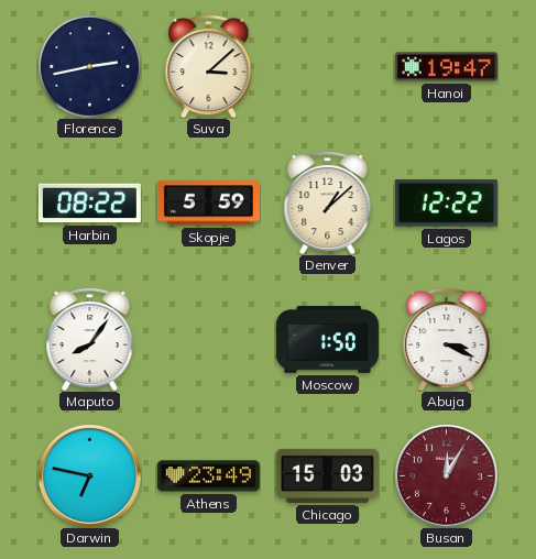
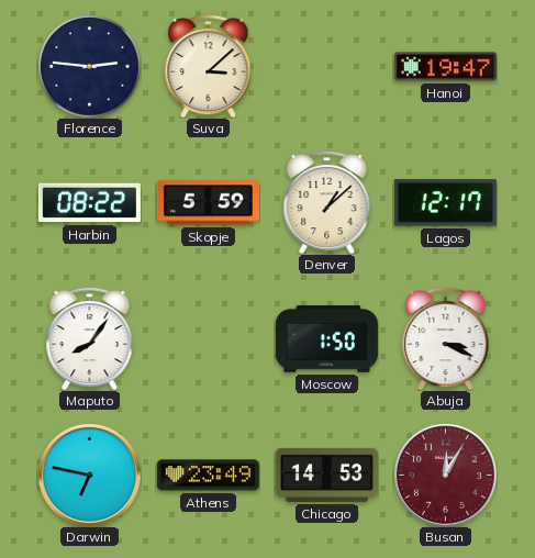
Florence: 2:43 -> 2:46 (90, 67)
Lagos: 12:22 -> 12:17 (445, 203)
Chicago: 15:03 -> 14:53 (326, 475)
